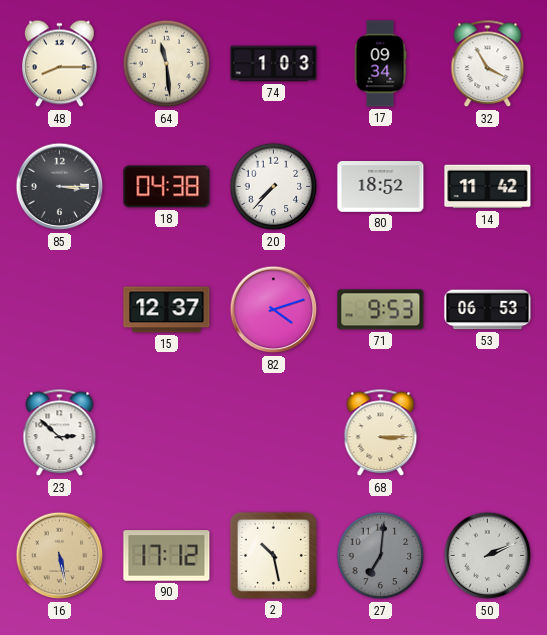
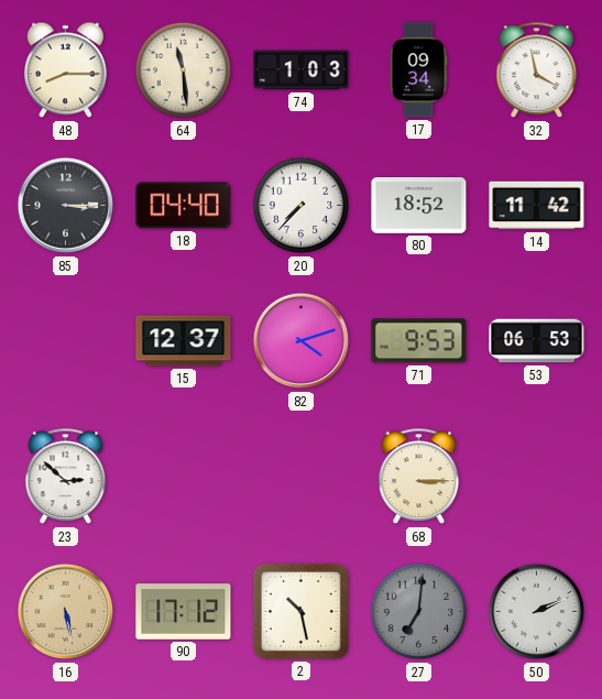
32: 3:55 -> 3:58 (537, 70)
18: 04:38 -> 04:40 (184, 206)
